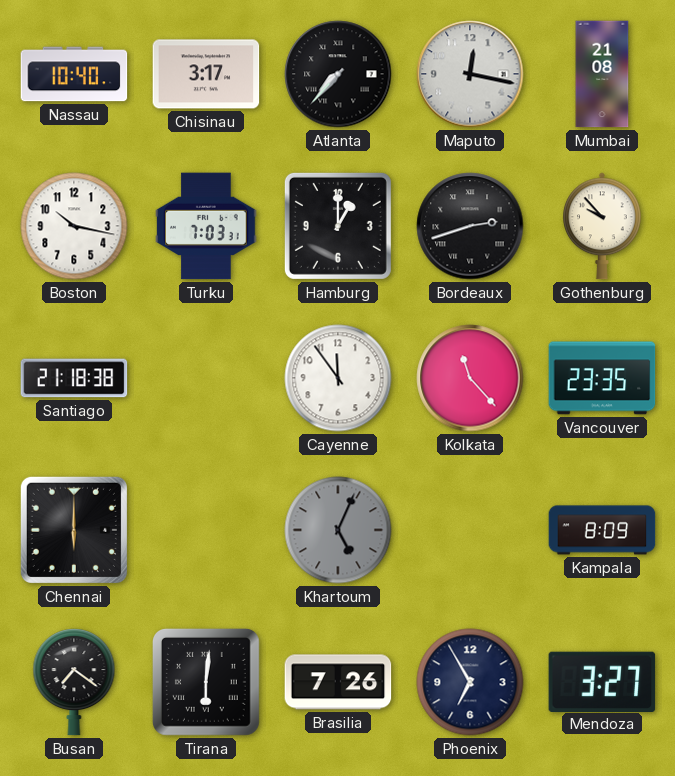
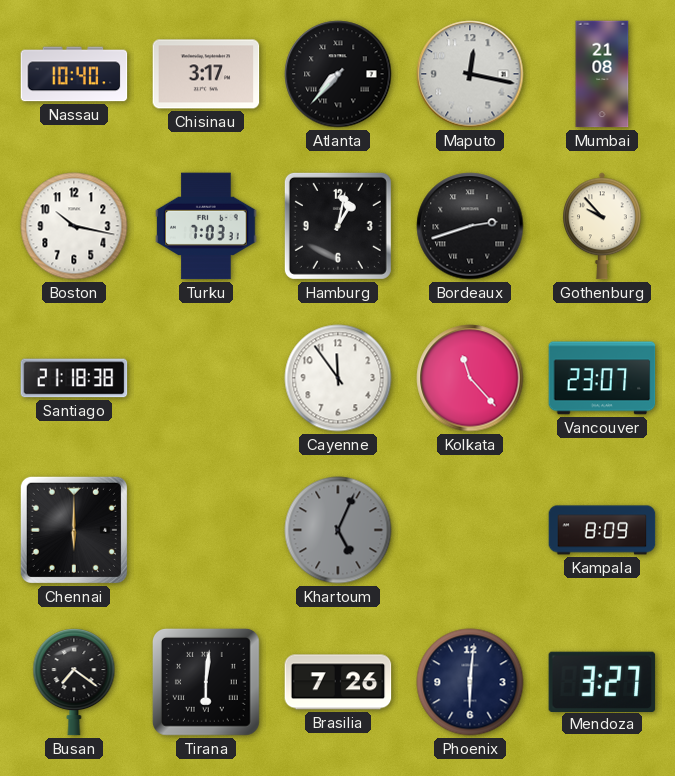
Hamburg: 1:00 -> 1:02 (338, 226)
Vancouver: 23:35 -> 23:07 (602, 378)
Phoenix: 6:55 -> 6:01 (470, 682)
